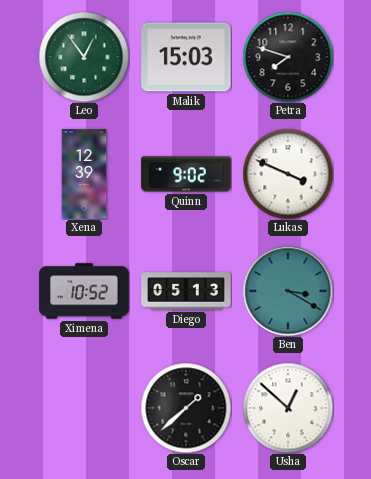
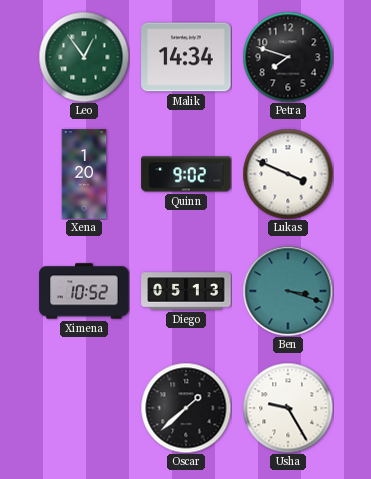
Malik: 15:03 -> 14:34 (186, 57)
Xena: 12:39 -> 1:20 (84, 174)
Ben: 3:20 -> 3:18 (288, 291)
Usha: 12:52 -> 9:25 (288, 408)
